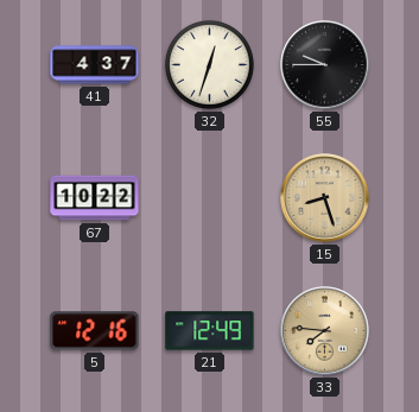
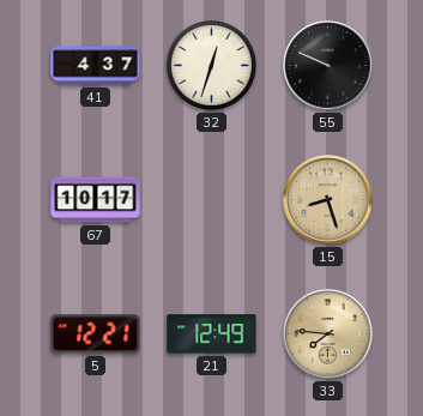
55: 9:45 -> 9:49 (328, 66)
67: 10:22 -> 10:17 (96, 200)
5: 12:16 -> 12:21 (96, 334)
